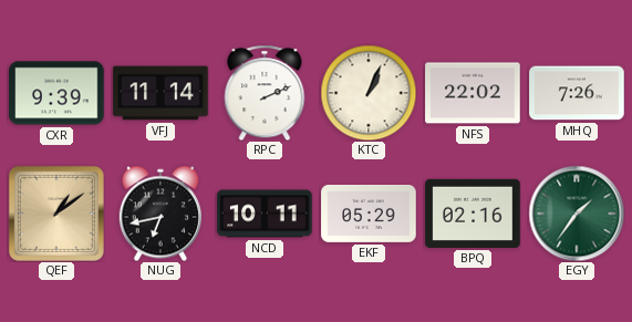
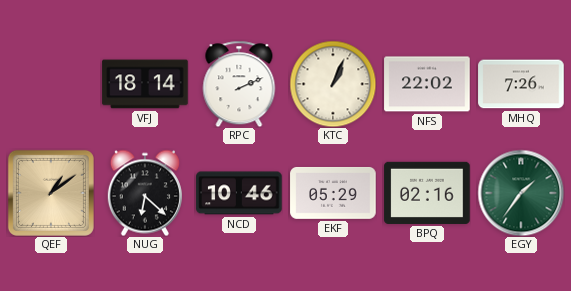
CXR: 9:39 -> none (56, 93)
VFJ: 11:14 -> 18:14 (145, 84)
NUG: 6:43 -> 6:22 (145, 193)
NCD: 10:11 -> 10:46 (239, 193)
